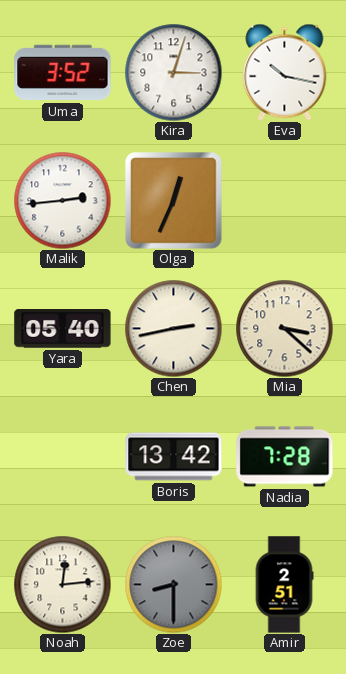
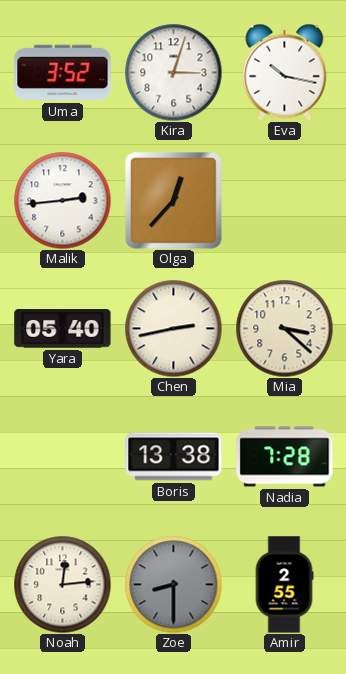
Olga: 12:34 -> 12:37 (174, 201)
Boris: 13:42 -> 13:38 (174, 457)
Amir: 2:51 -> 2:55 (284, 585)
